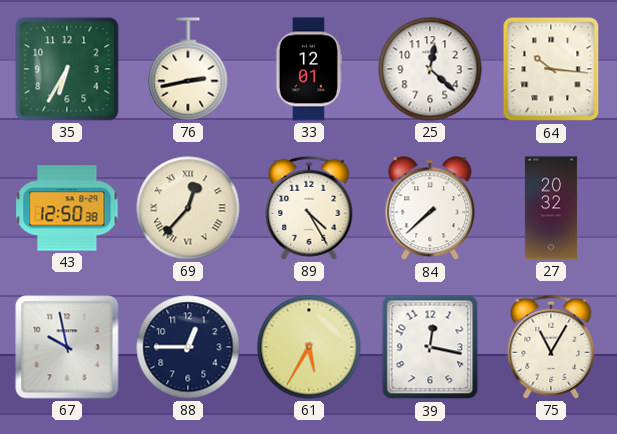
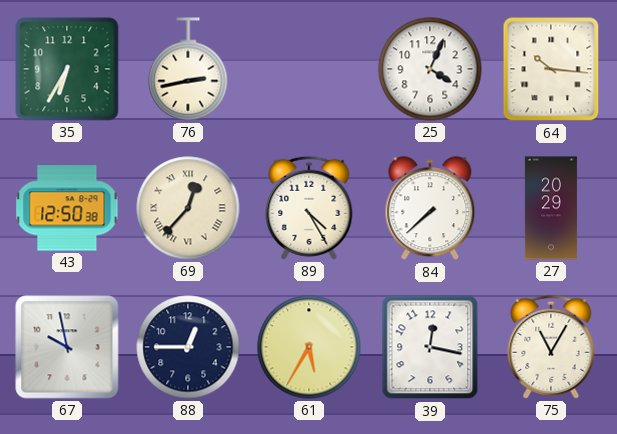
33: 12:01 -> none (308, 69)
25: 12:22 -> 4:04 (430, 69)
27: 20:32 -> 20:29 (551, 208)
